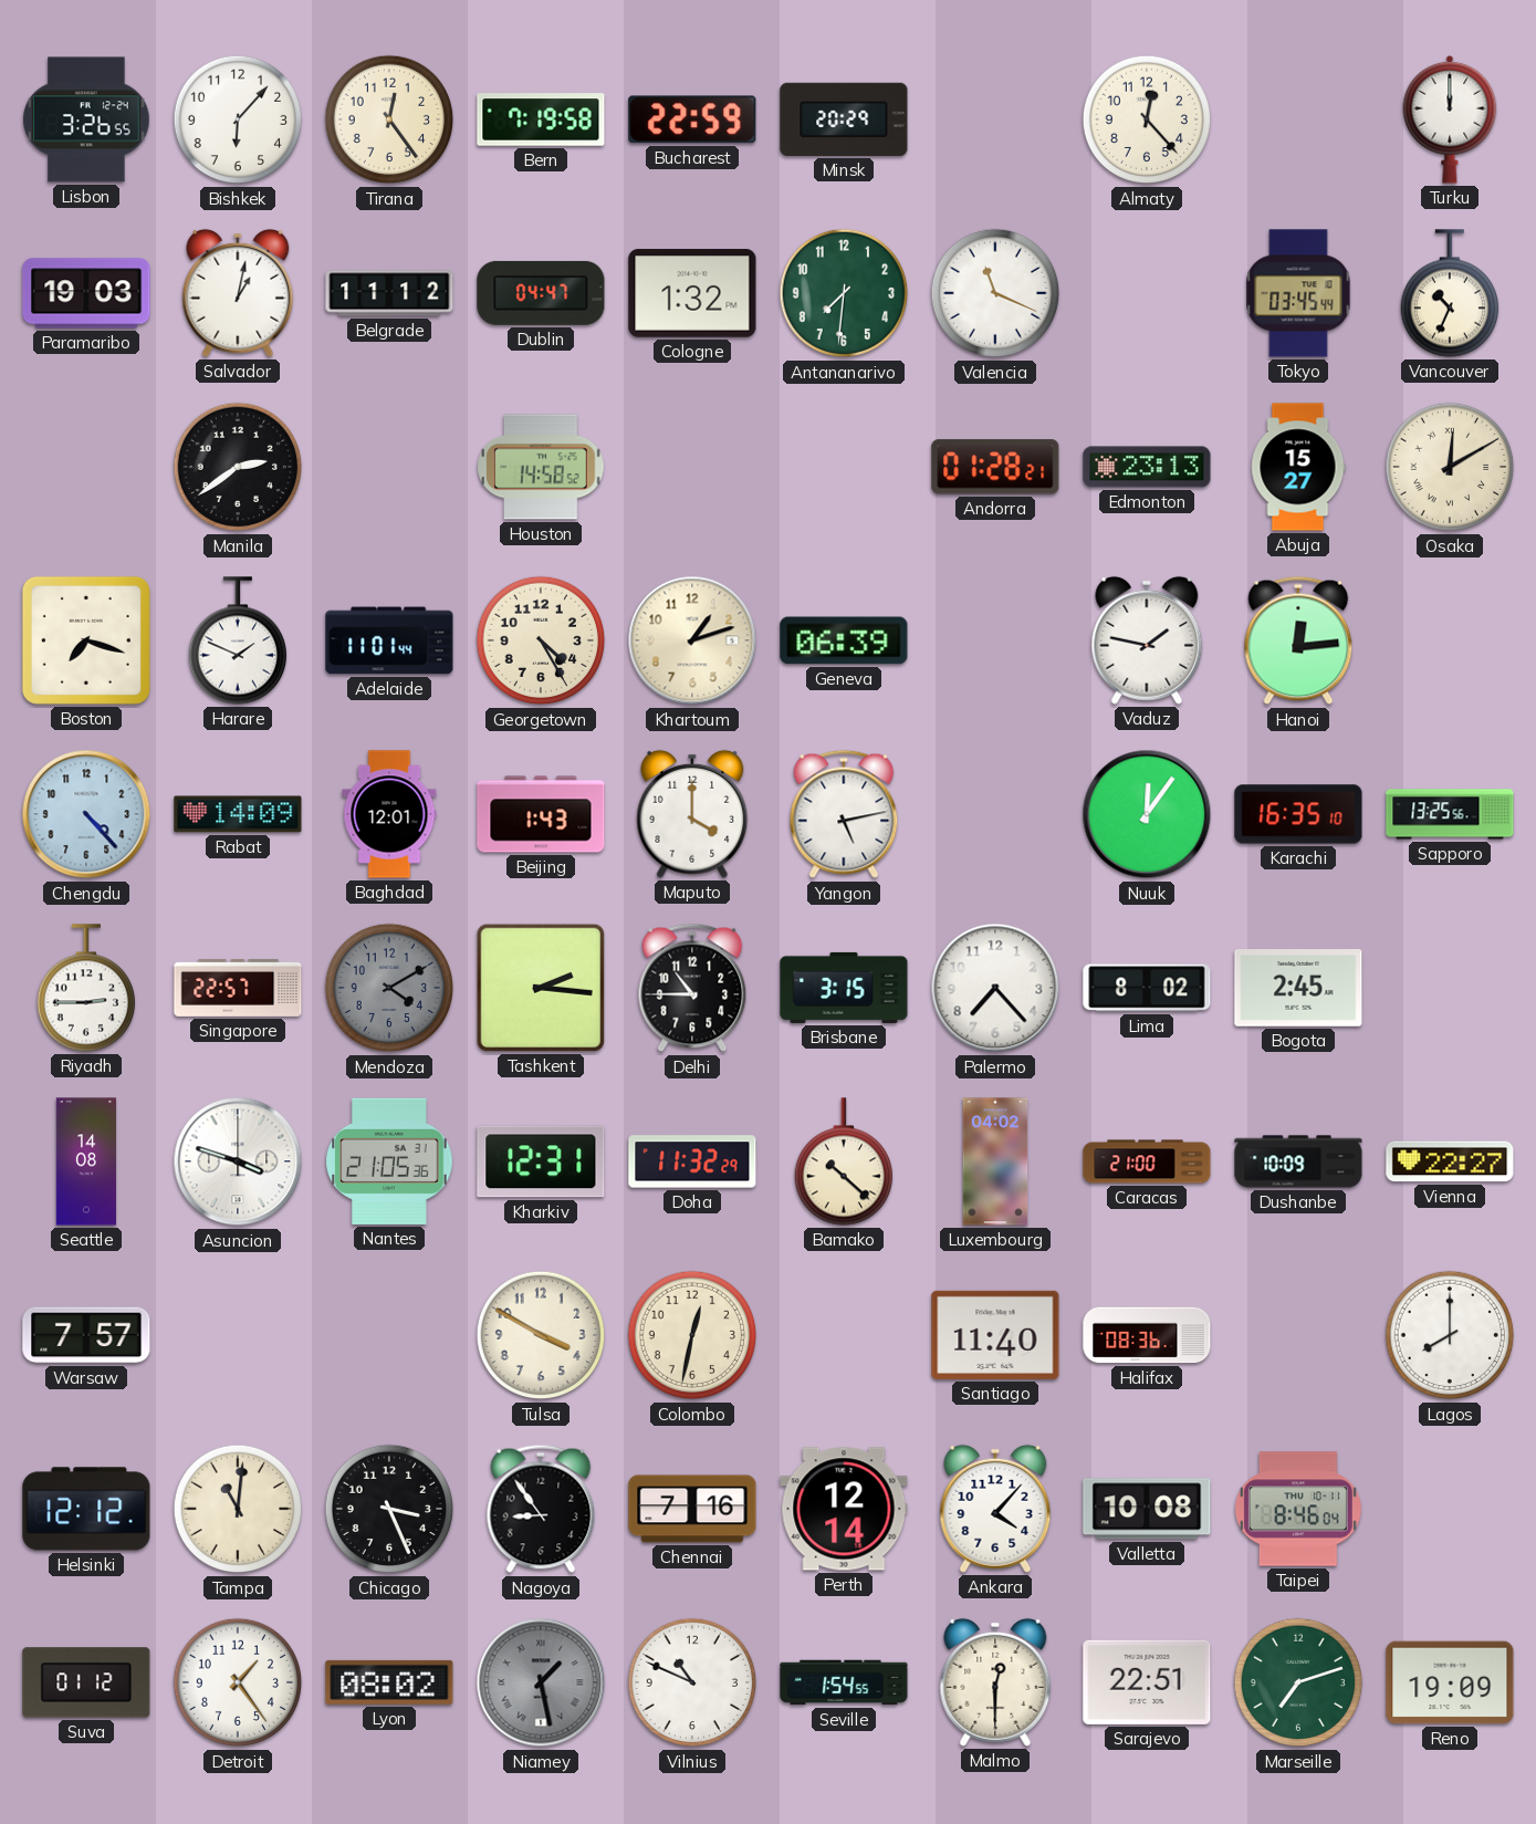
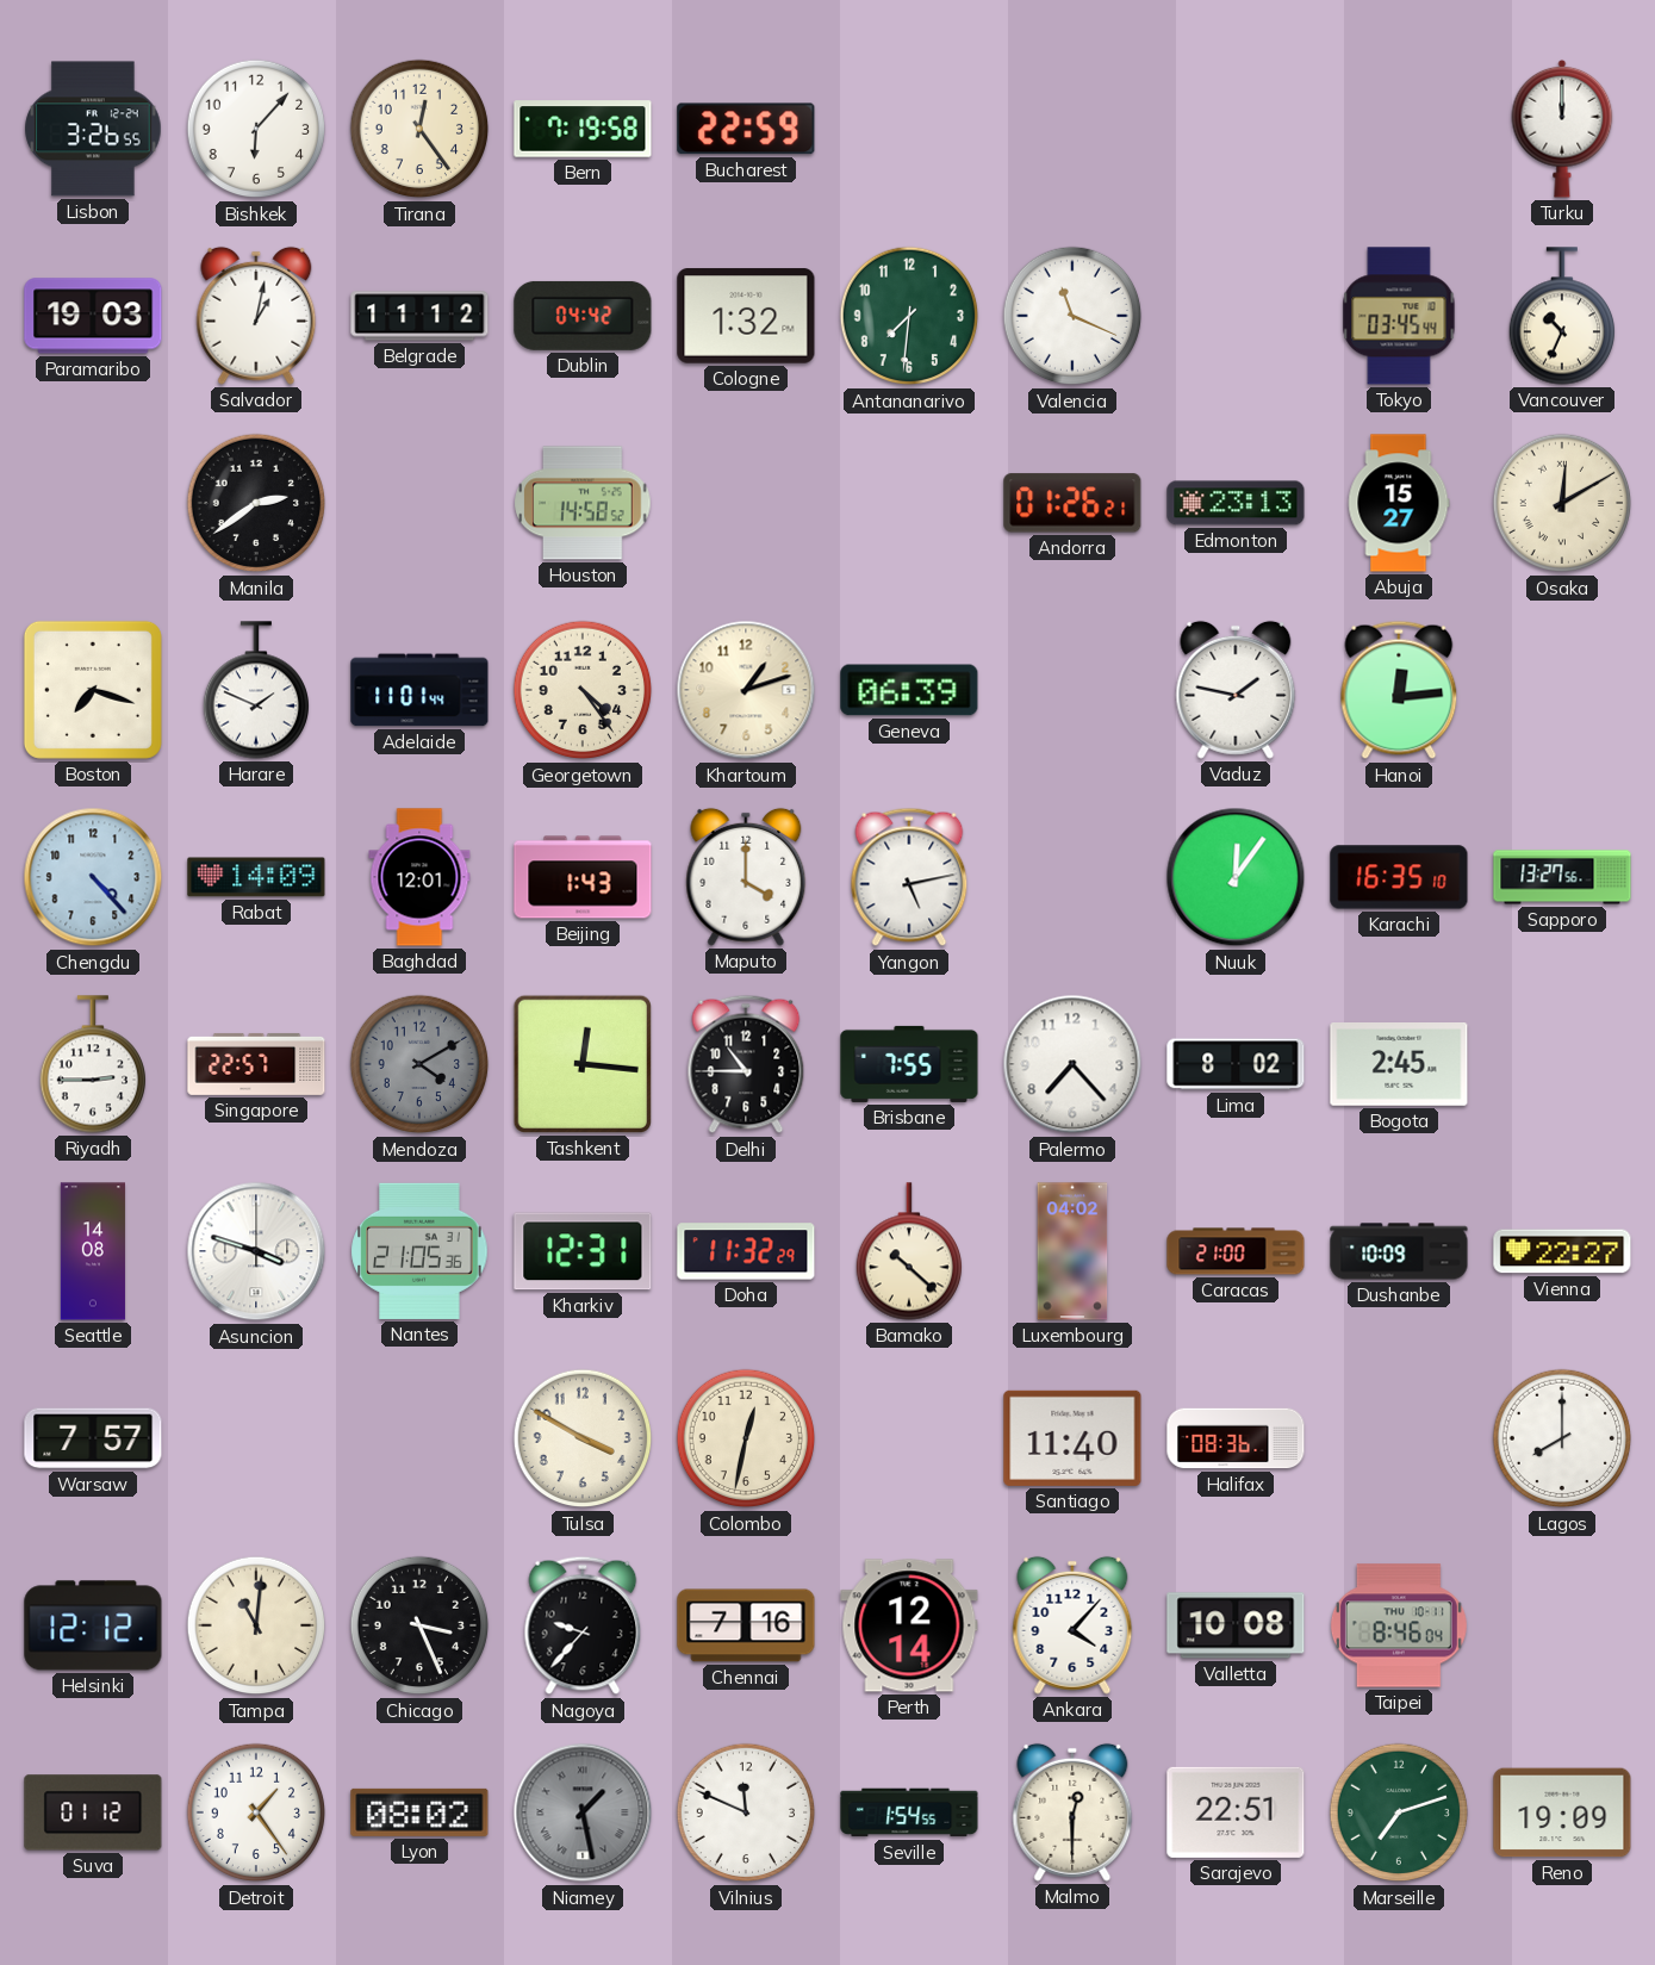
Minsk: 20:29 -> none (844, 119)
Almaty: 12:23 -> none (1147, 119)
Dublin: 04:47 -> 04:42 (583, 316)
Andorra: 01:28 -> 01:26 (1072, 503)
Georgetown: 4:25 -> 4:24 (583, 690)
Sapporo: 13:25 -> 13:27 (1562, 877)
Tashkent: 2:16 -> 12:16 (583, 1064)
Brisbane: 3:15 -> 7:55 (909, 1064)
Nagoya: 8:54 -> 9:37 (583, 1625)
Vilnius: 10:49 -> 11:49 (746, 1812)
